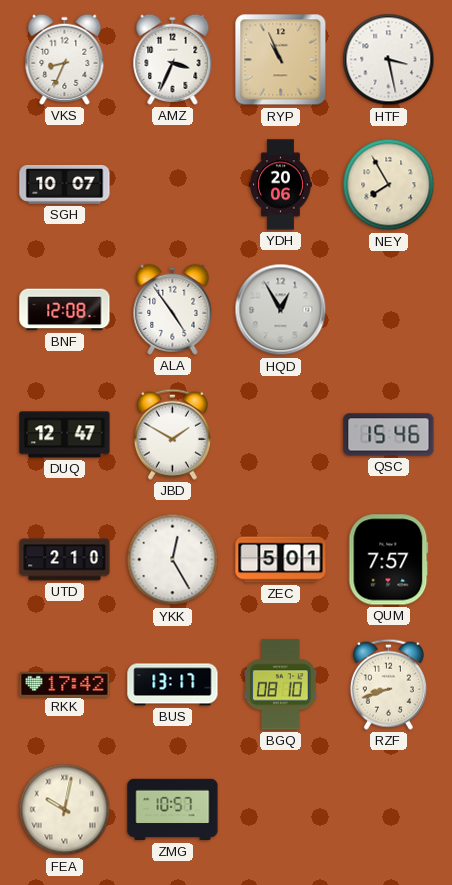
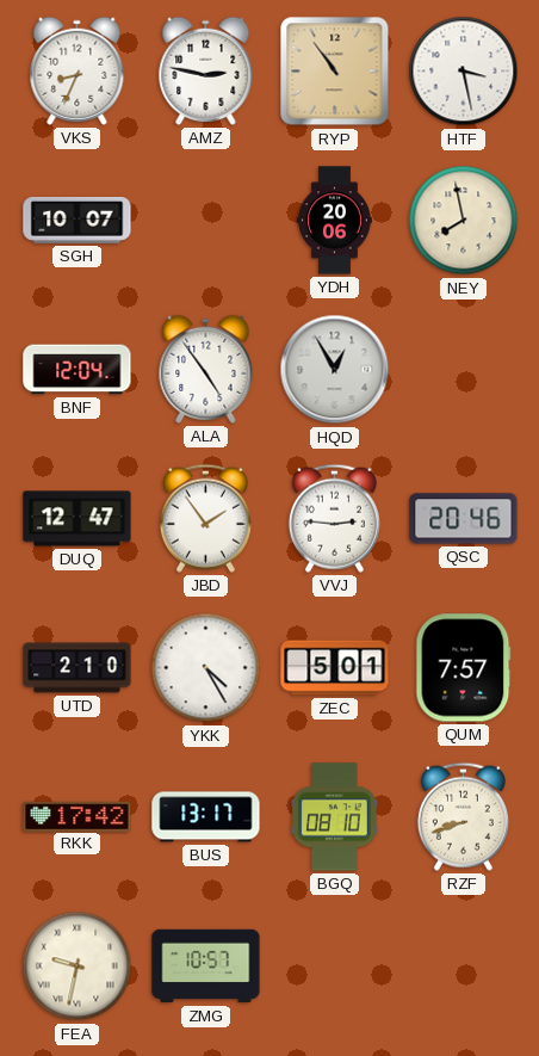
AMZ: 3:34 -> 2:47 (206, 70)
RYP: 10:56 -> 10:54 (335, 72)
NEY: 7:55 -> 7:58 (464, 221)
BNF: 12:08 -> 12:04 (78, 370)
JBD: 1:50 -> 1:54 (205, 518)
VVJ: none -> 2:46 (334, 518)
QSC: 15:46 -> 20:46 (464, 519)
YKK: 12:25 -> 4:25 (206, 668)
FEA: 10:02 -> 9:32 (78, 967)
